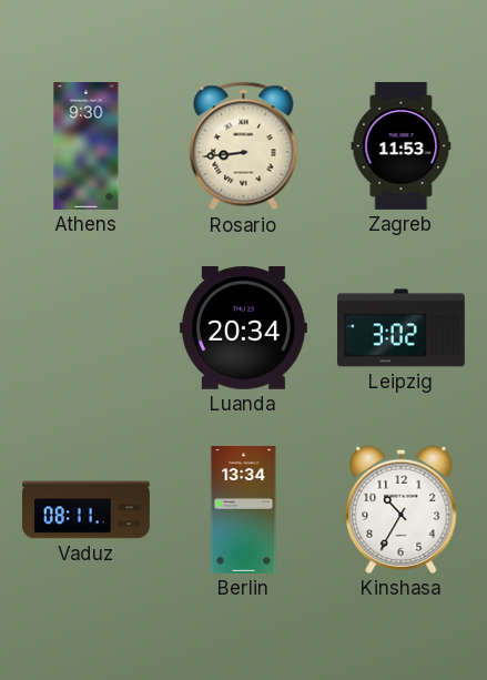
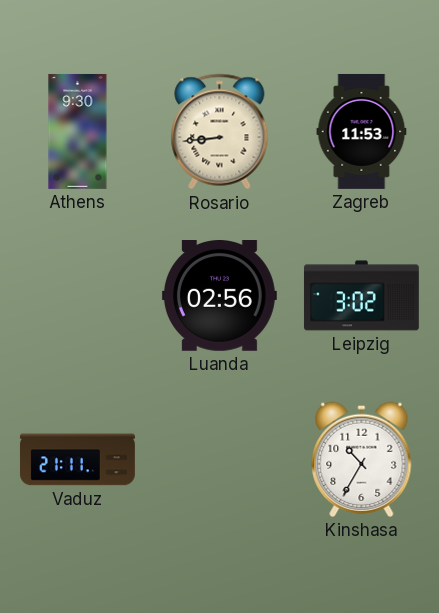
Luanda: 20:34 -> 02:56 (219, 296)
Vaduz: 08:11 -> 21:11 (77, 460)
Berlin: 13:34 -> none (244, 509)
